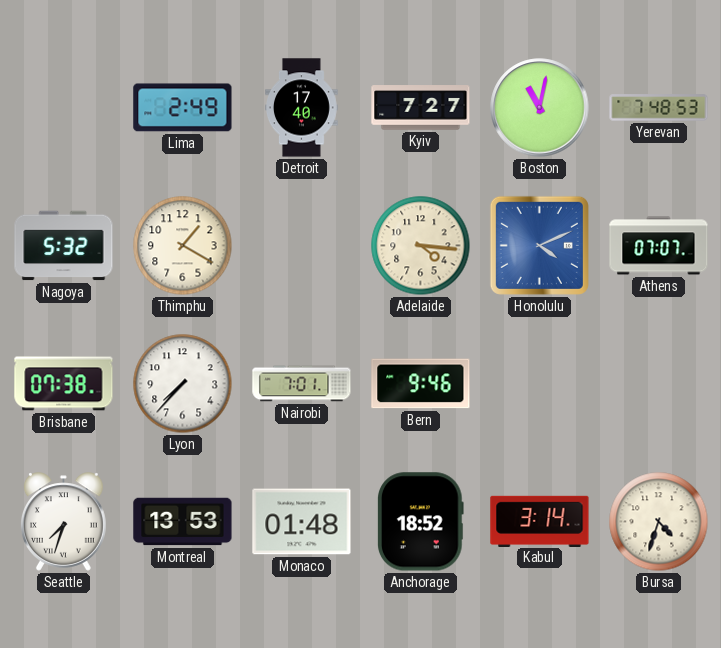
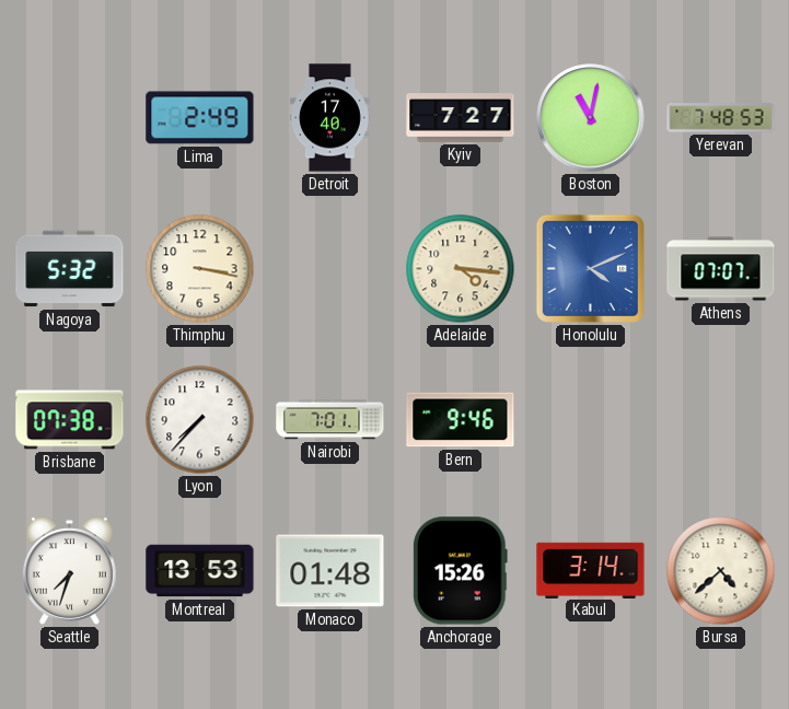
Thimphu: 1:20 -> 3:17 (200, 269)
Anchorage: 18:52 -> 15:26 (460, 571)
Bursa: 4:33 -> 4:38 (721, 571)
